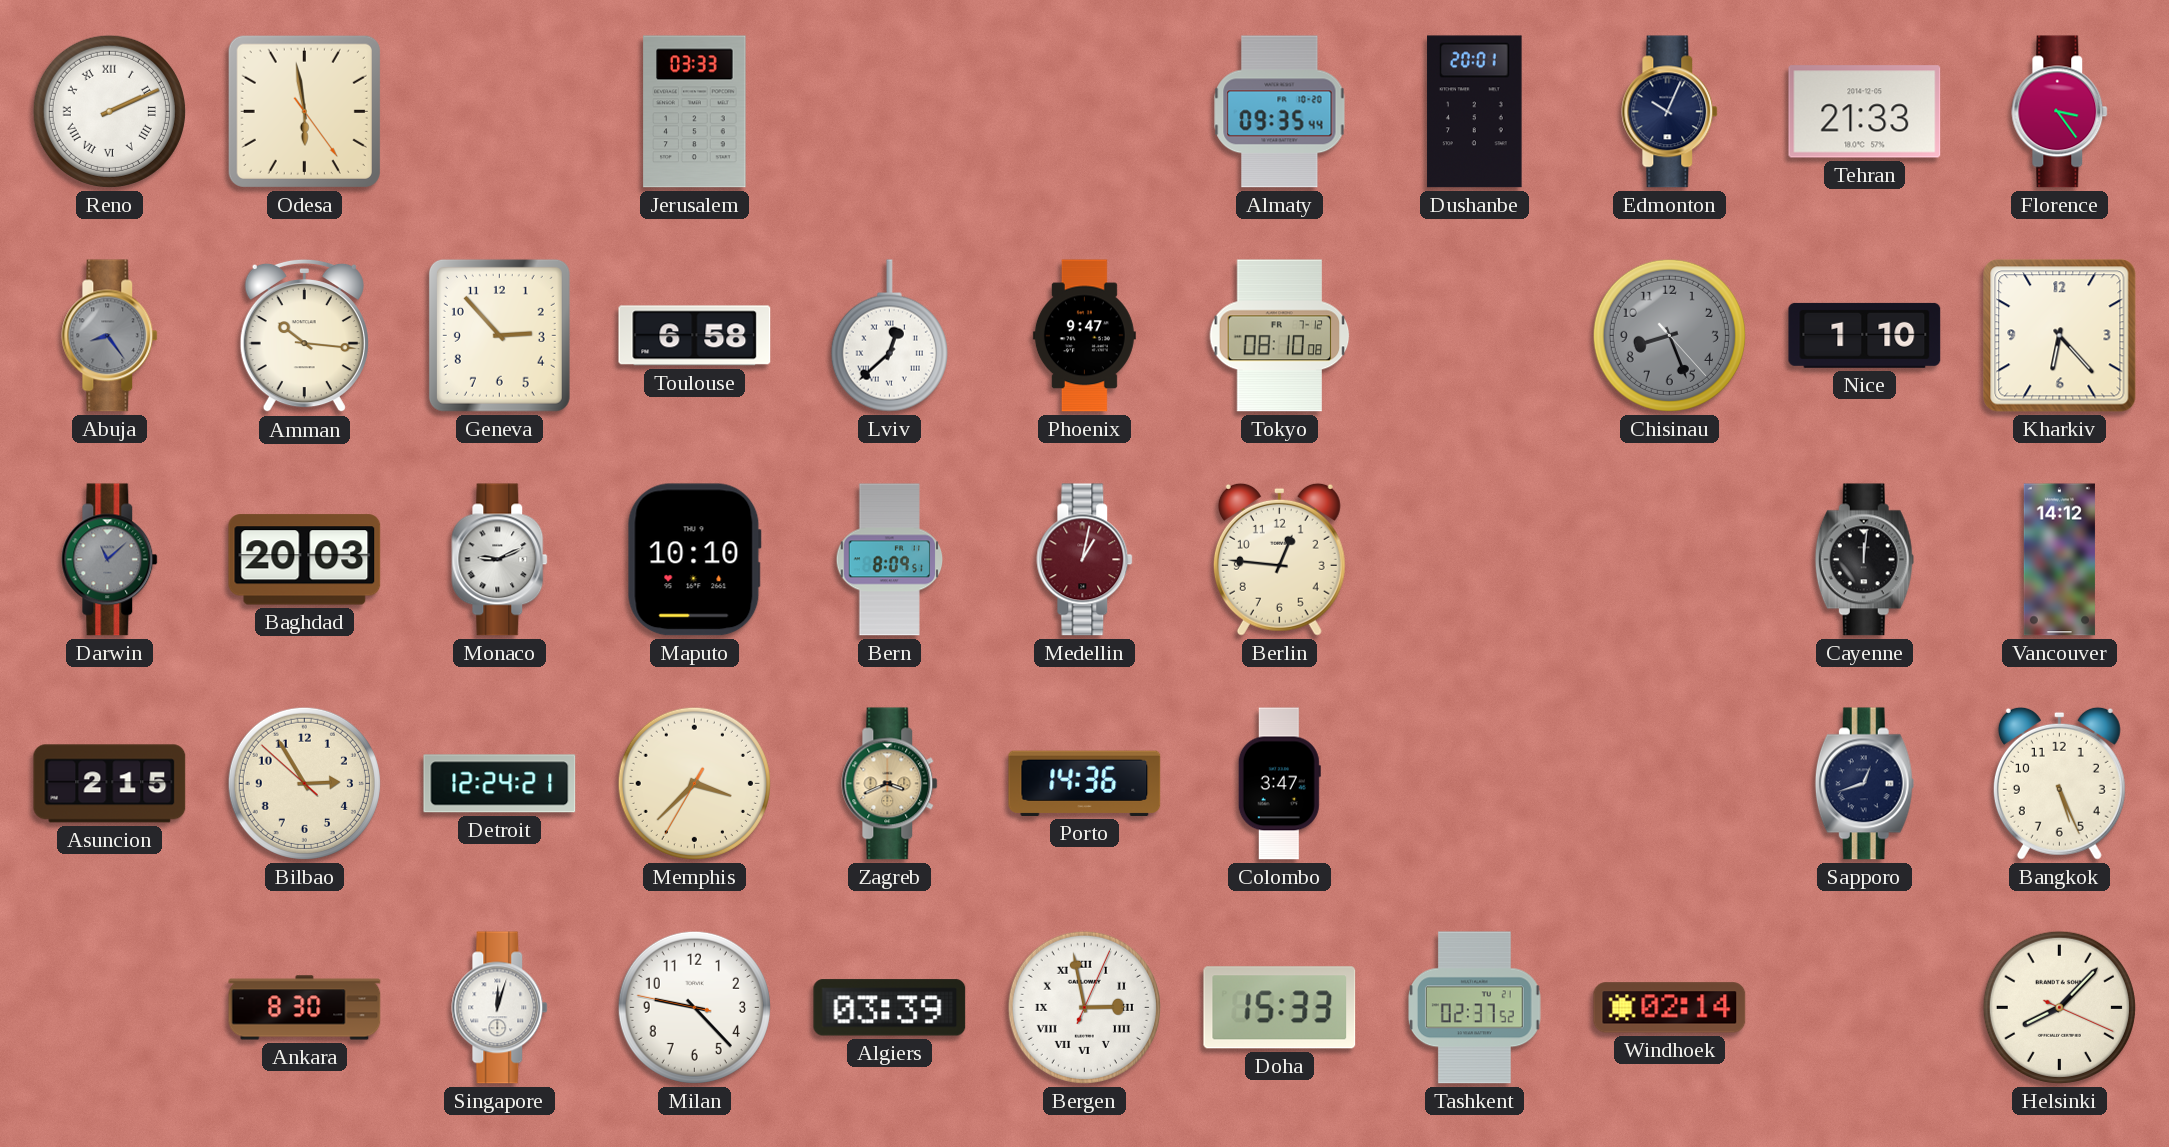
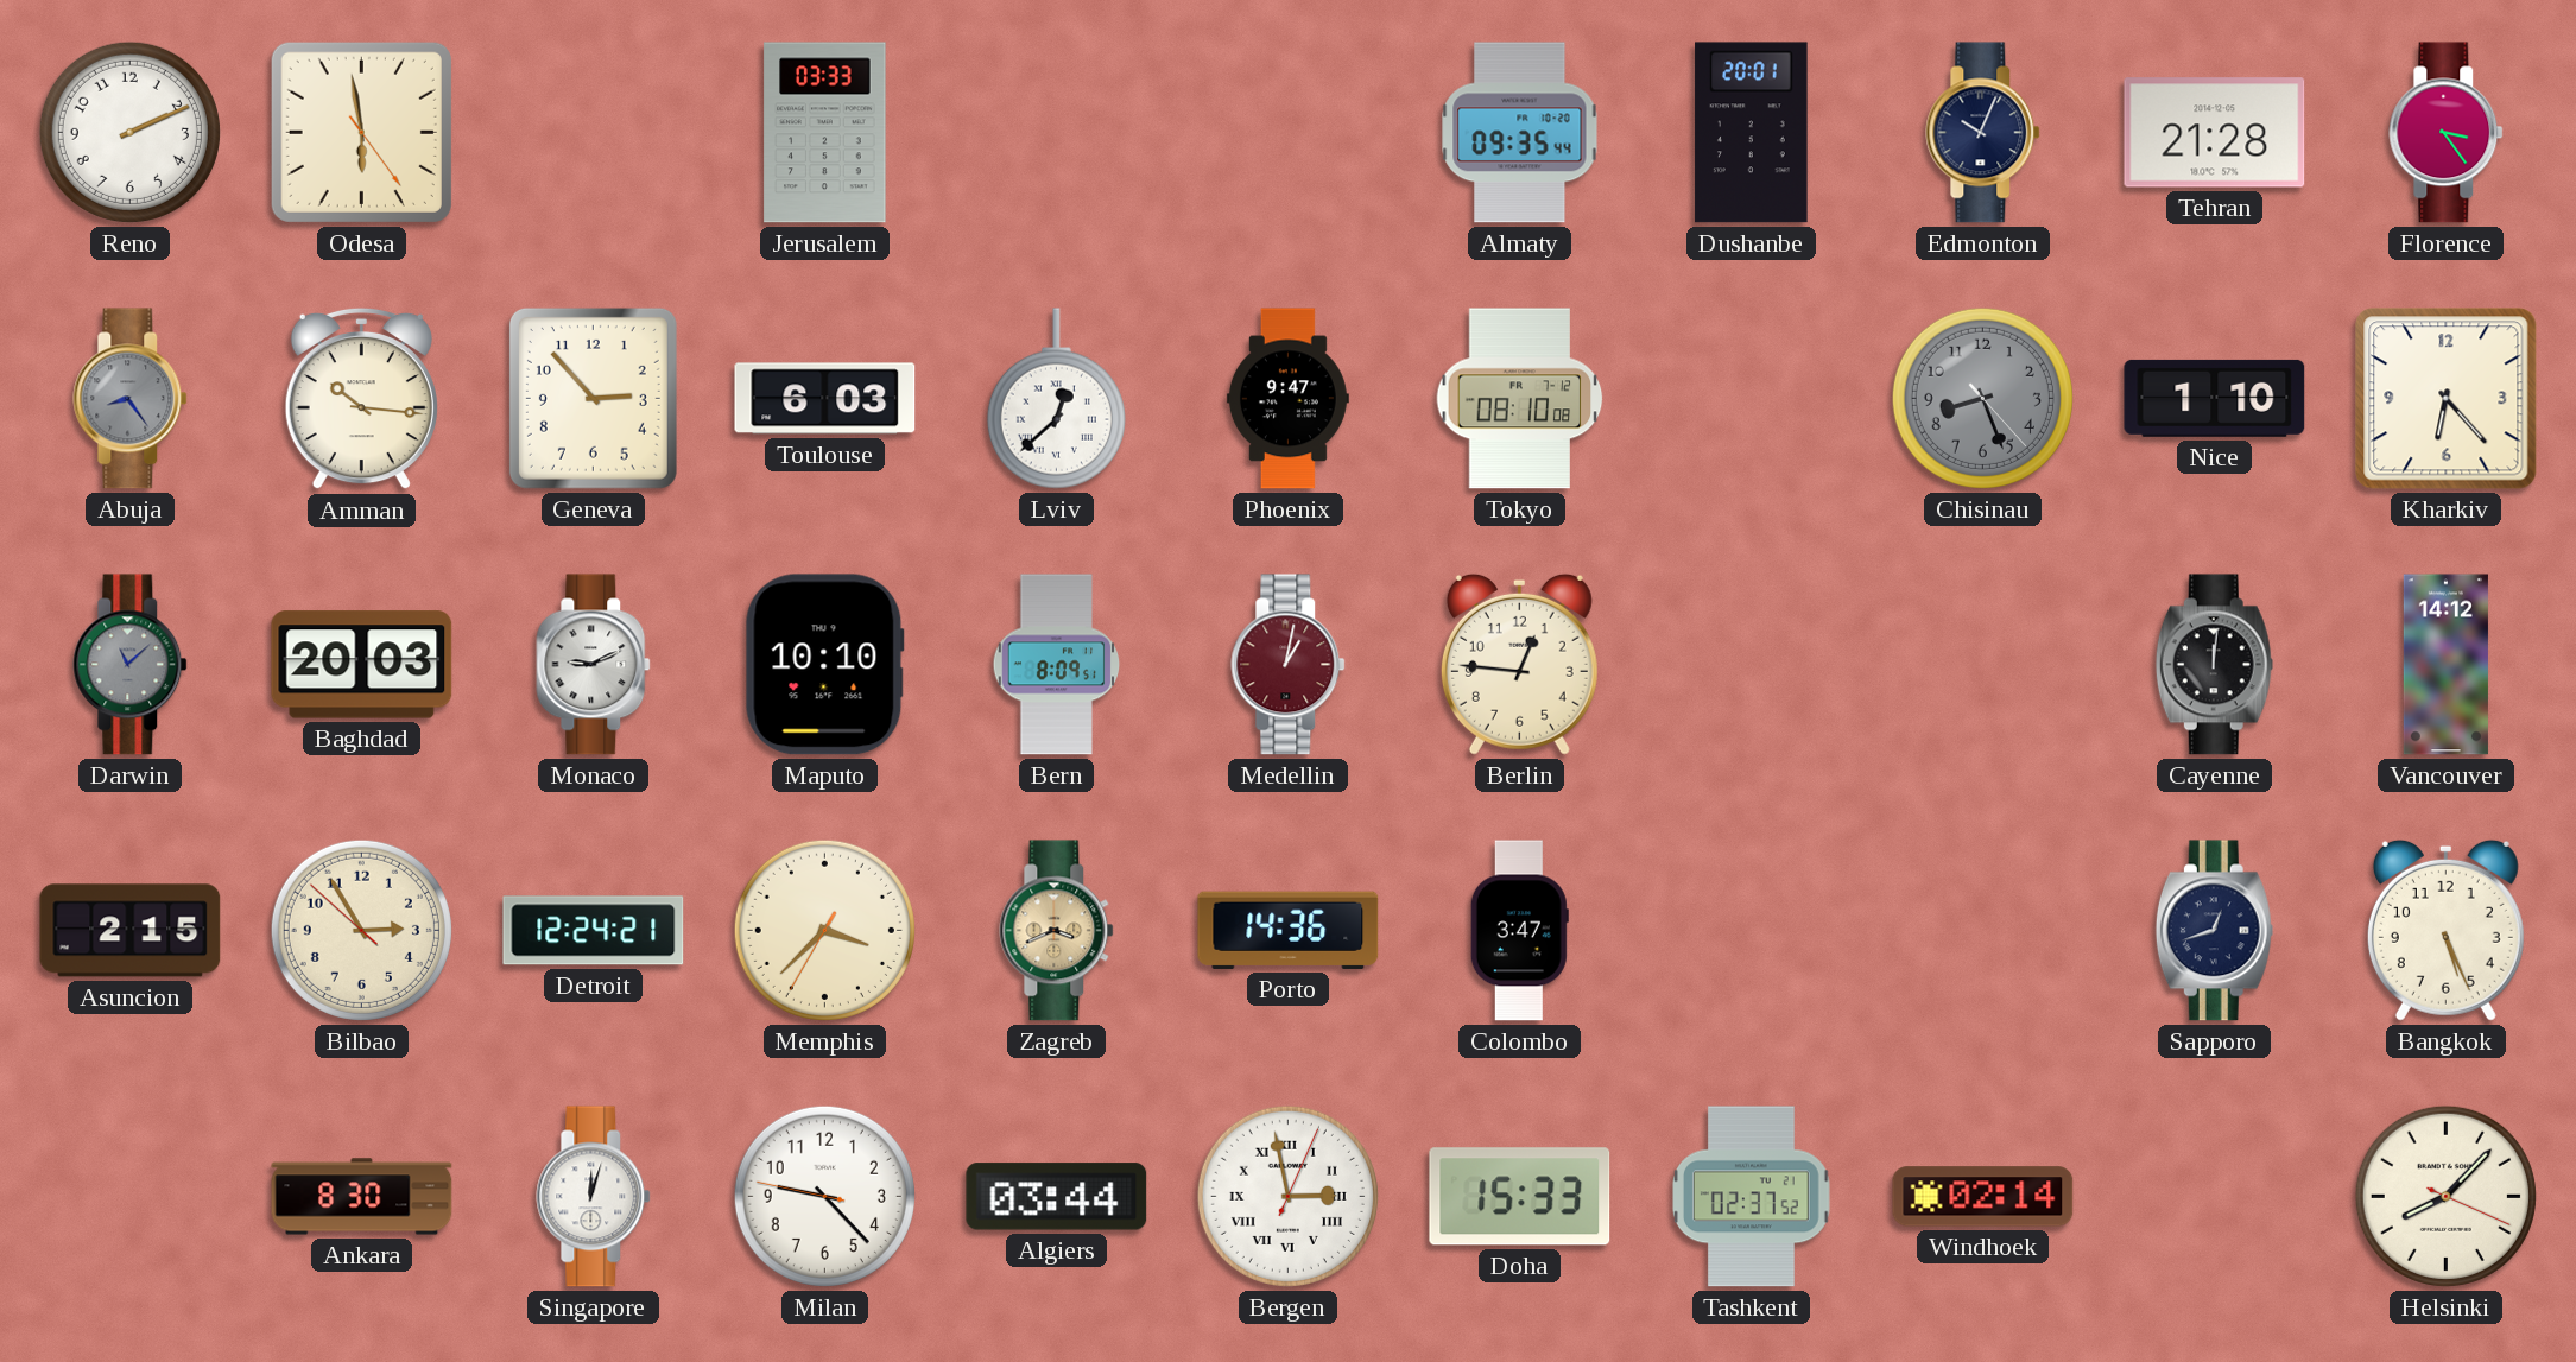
Reno numerals: Roman -> Arabic (129, 132)
Tehran: 21:33 -> 21:28 (2215, 133)
Toulouse: 6:58 -> 6:03 (825, 399)
Algiers: 03:39 -> 03:44 (1057, 1197)
